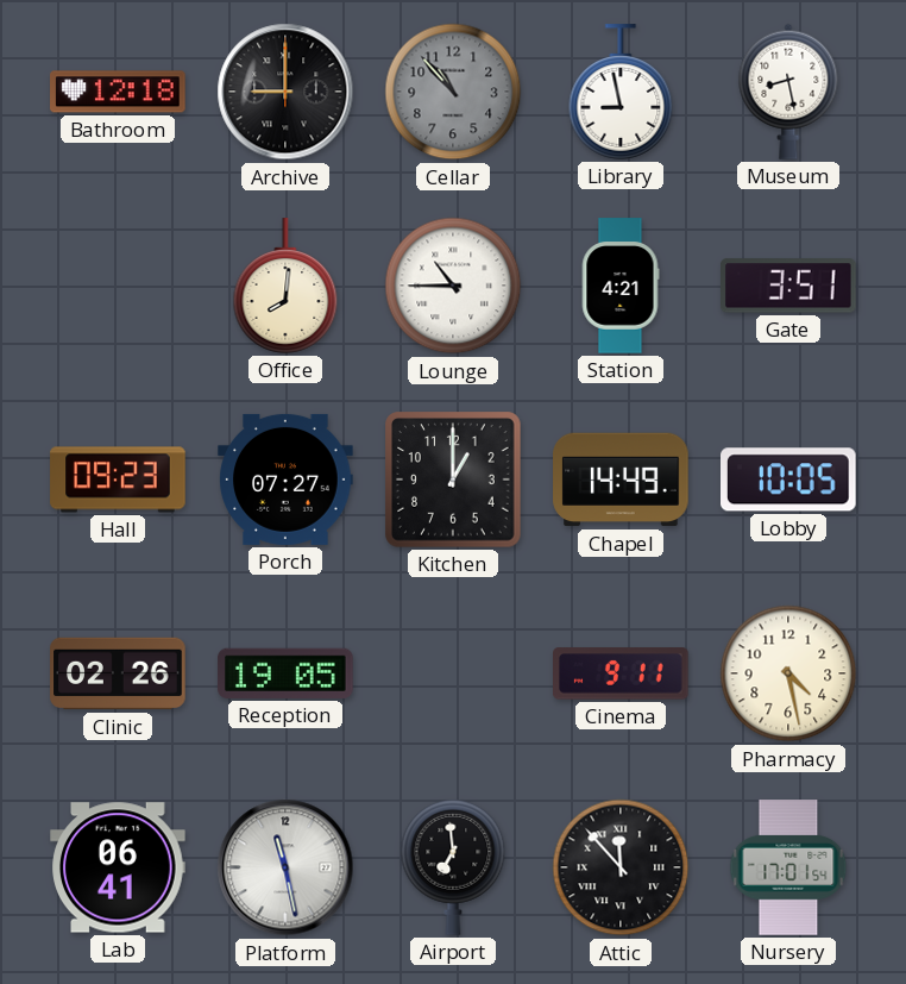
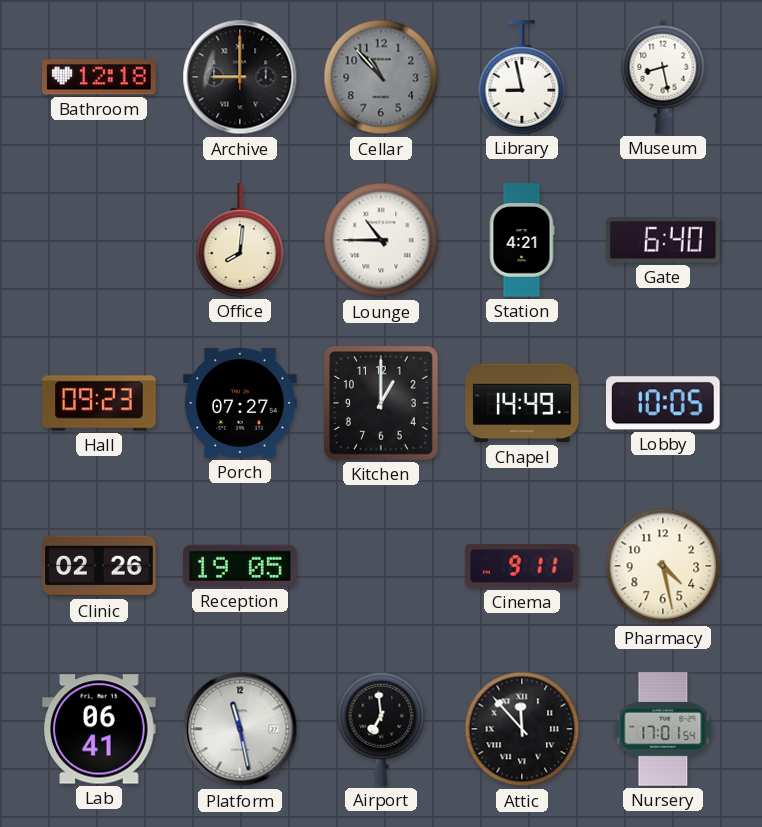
Gate: 3:51 -> 6:40 (664, 240)
